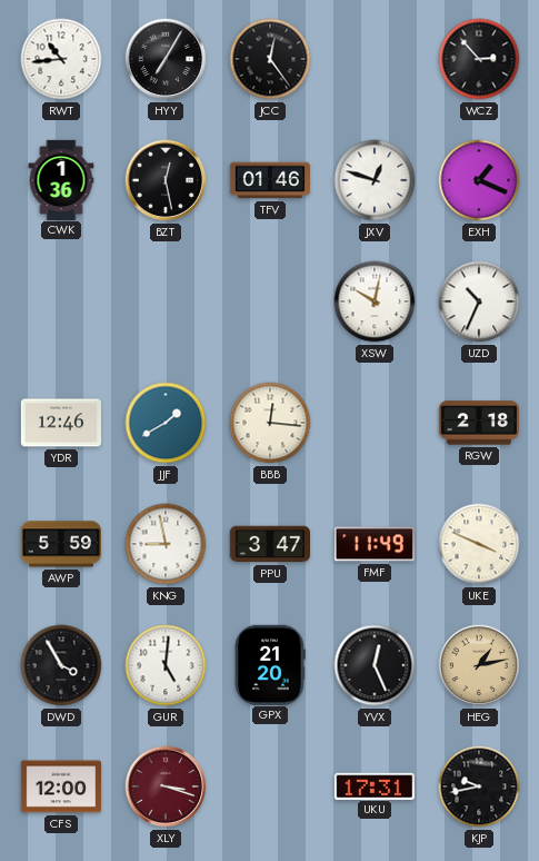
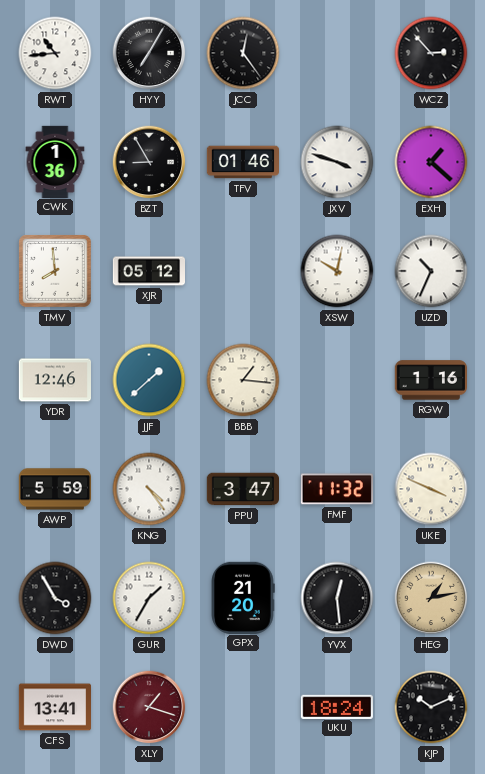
BZT: 12:28 -> 8:55 (149, 162)
JXV: 12:48 -> 3:48 (337, 162)
EXH: 1:19 -> 1:22 (431, 162)
TMV: none -> 7:59 (56, 272)
XJR: none -> 05:12 (148, 271)
JJF: 1:40 -> 1:38 (149, 380)
BBB: 12:16 -> 1:16 (243, 380)
RGW: 2:18 -> 1:16 (430, 380)
KNG: 8:58 -> 4:24 (149, 489)
FMF: 11:49 -> 11:32 (337, 489)
GUR: 5:01 -> 1:35 (149, 598)
YVX: 12:26 -> 12:29 (337, 598)
CFS: 12:00 -> 13:41 (54, 707)
XLY: 3:18 -> 1:18 (149, 707)
UKU: 17:31 -> 18:24 (337, 706)
KJP: 9:43 -> 10:11 (431, 707)
